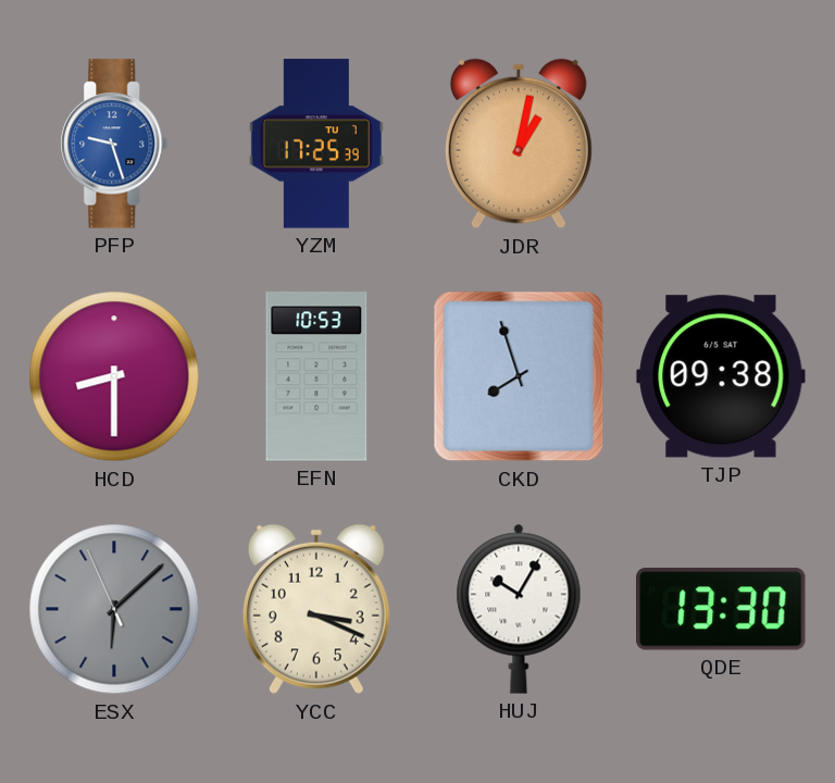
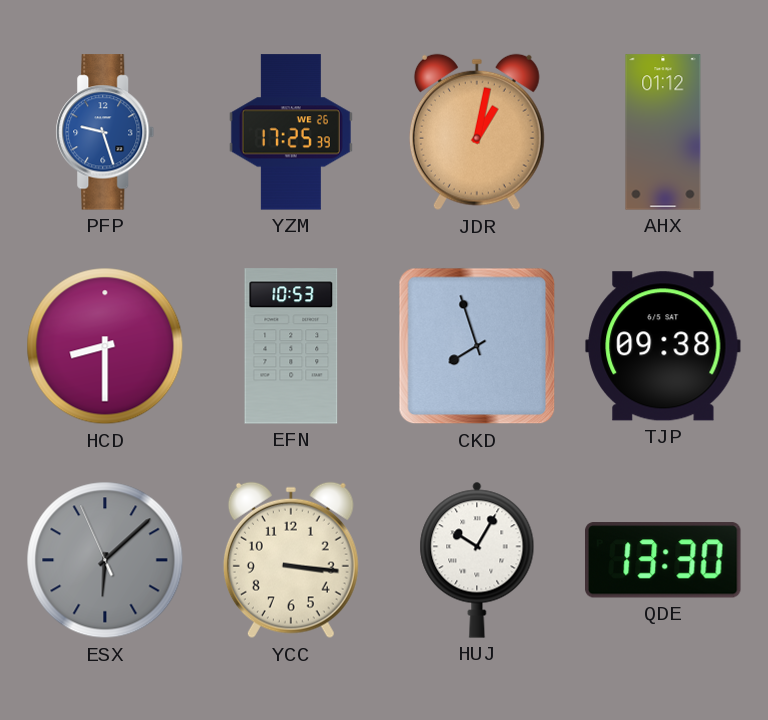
YZM date: TU 7 -> WE 26 (291, 132)
AHX: none -> 01:12 (663, 132)
YCC: 3:19 -> 3:16 (291, 560)
